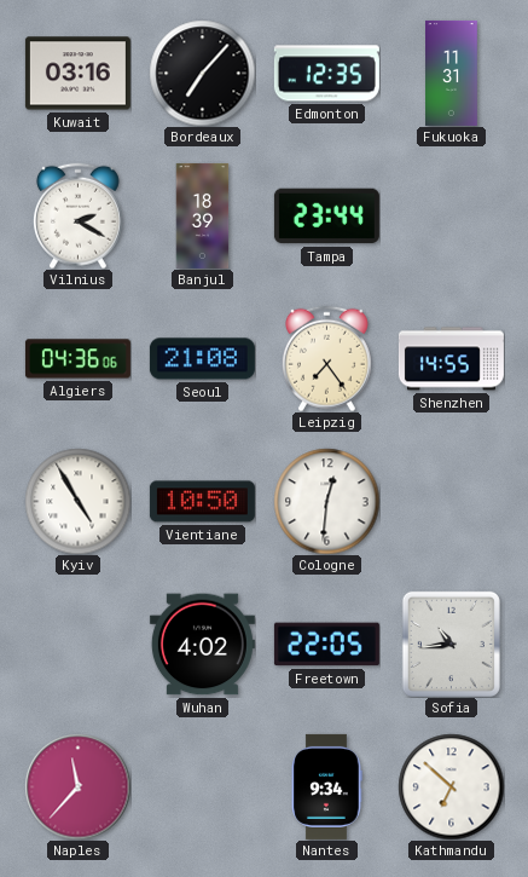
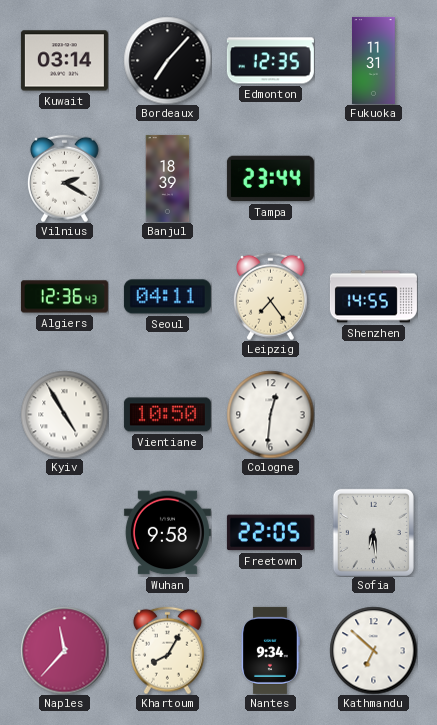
Kuwait: 03:16 -> 03:14 (64, 61)
Algiers: 04:36 -> 12:36 (64, 297)
Seoul: 21:08 -> 04:11 (167, 297)
Wuhan: 4:02 -> 9:58 (167, 533)
Sofia: 10:44 -> 6:29 (373, 532)
Khartoum: none -> 8:05 (167, 650)
